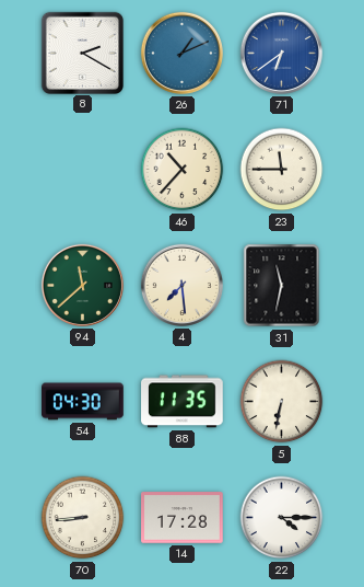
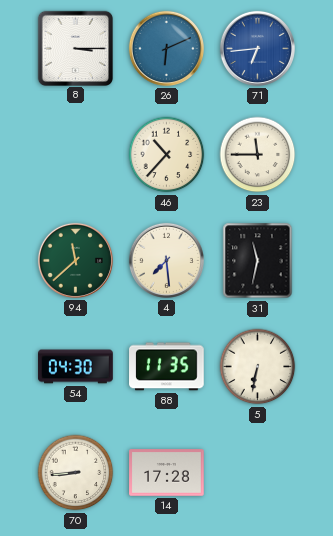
8: 2:20 -> 3:15 (75, 48)
26: 1:11 -> 6:11 (166, 48)
71: 6:39 -> 6:44 (257, 48)
22: 4:15 -> none (282, 518)
